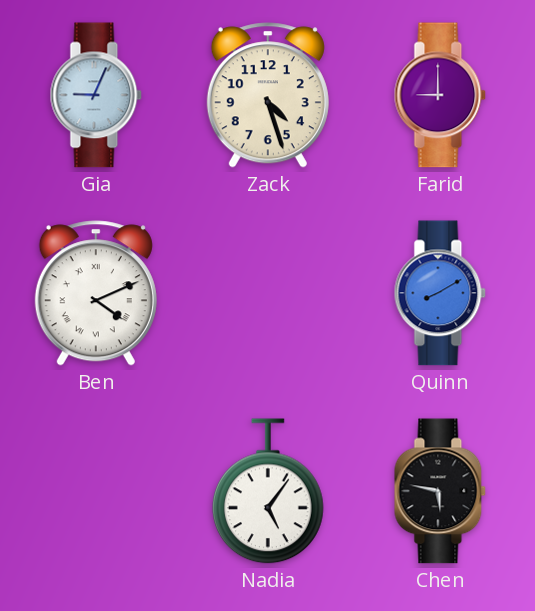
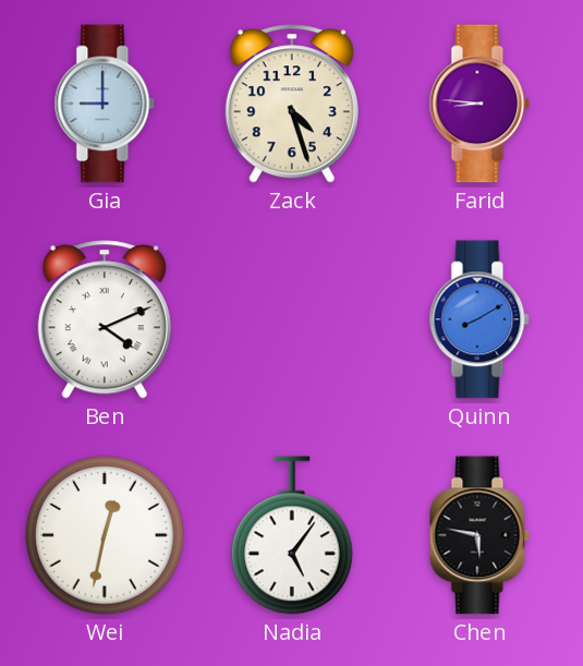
Gia: 9:04 -> 9:00 (105, 104)
Farid: 9:00 -> 8:46 (479, 104)
Wei: none -> 12:32 (105, 535)
